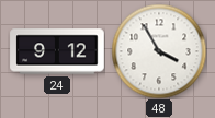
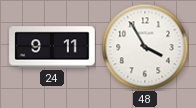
24: 9:12 -> 9:11 (52, 47)
